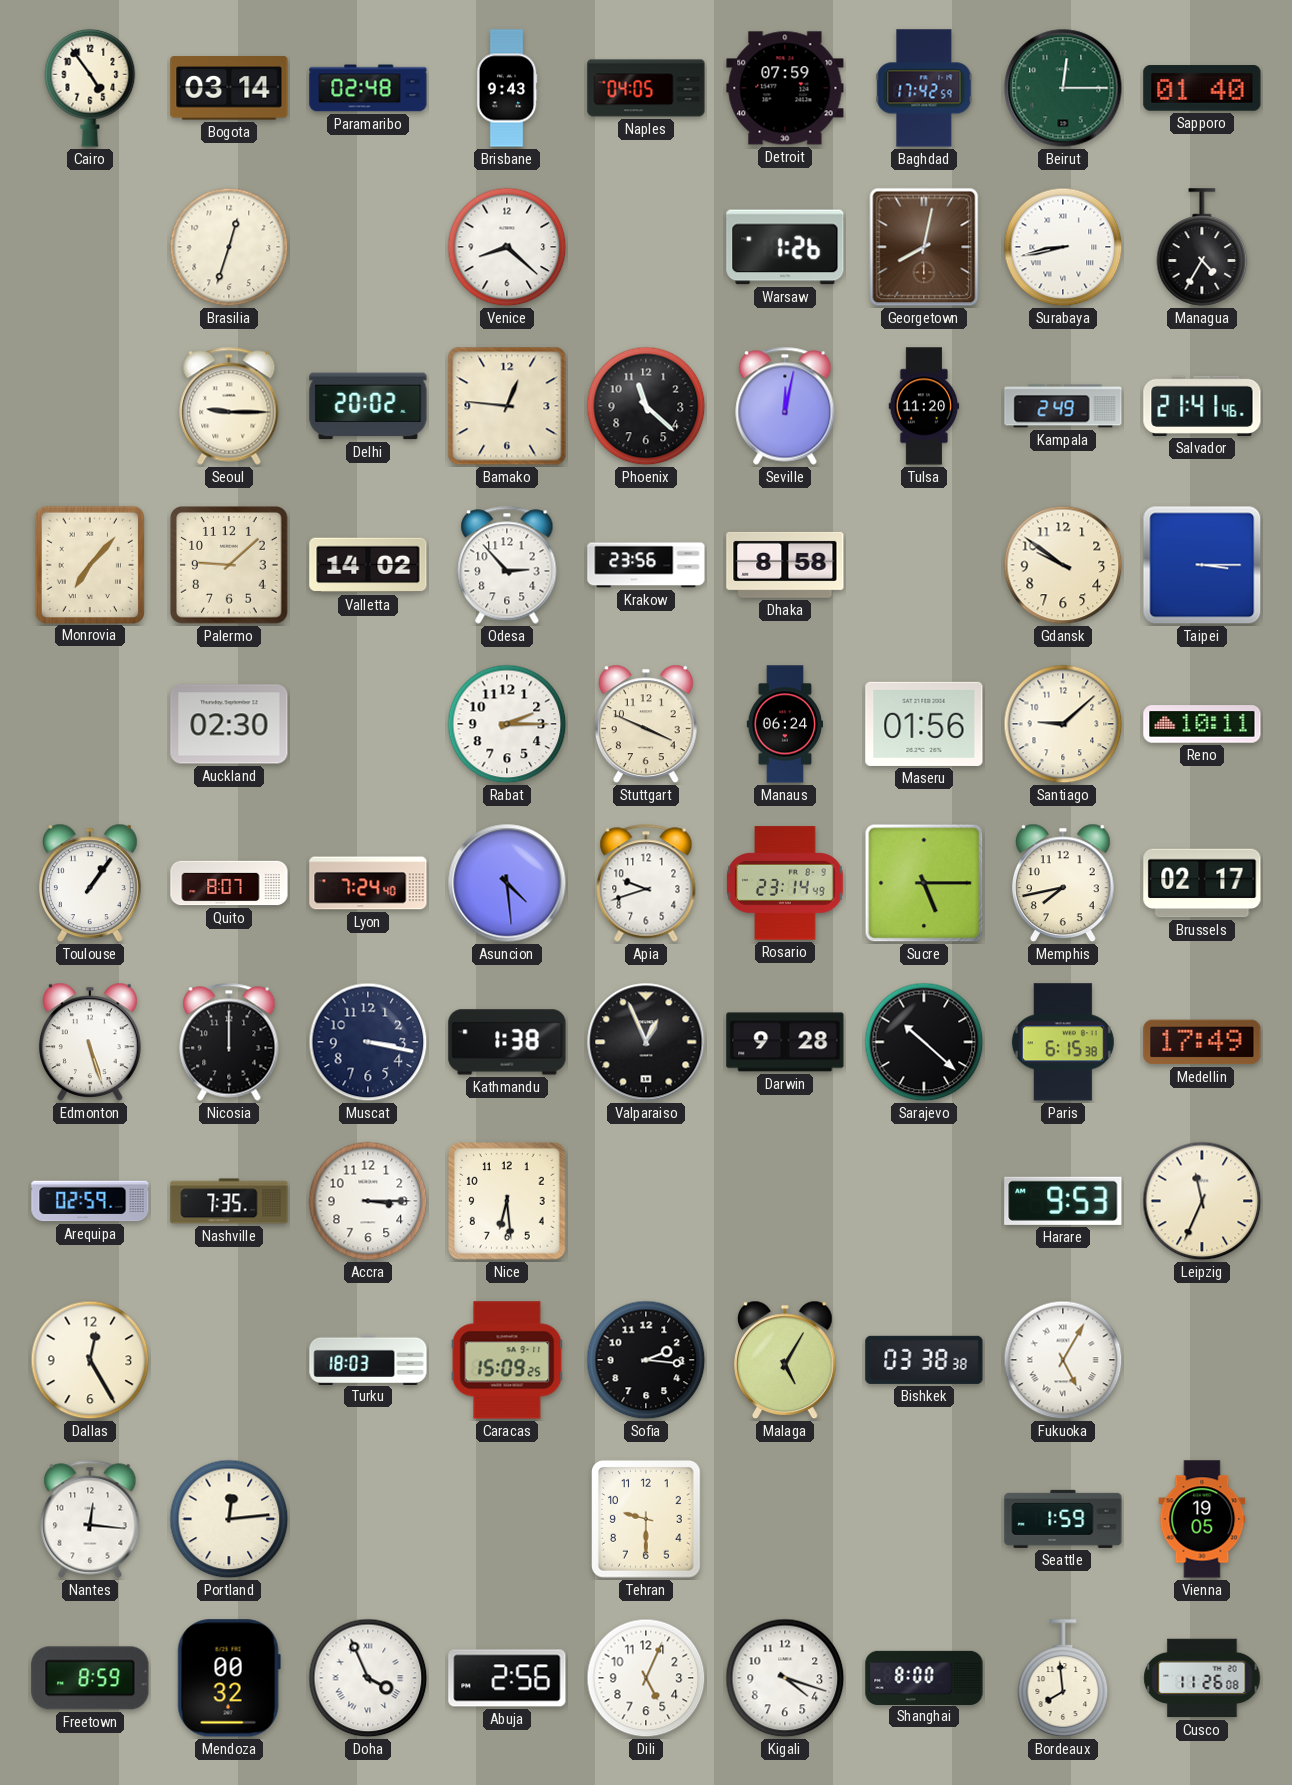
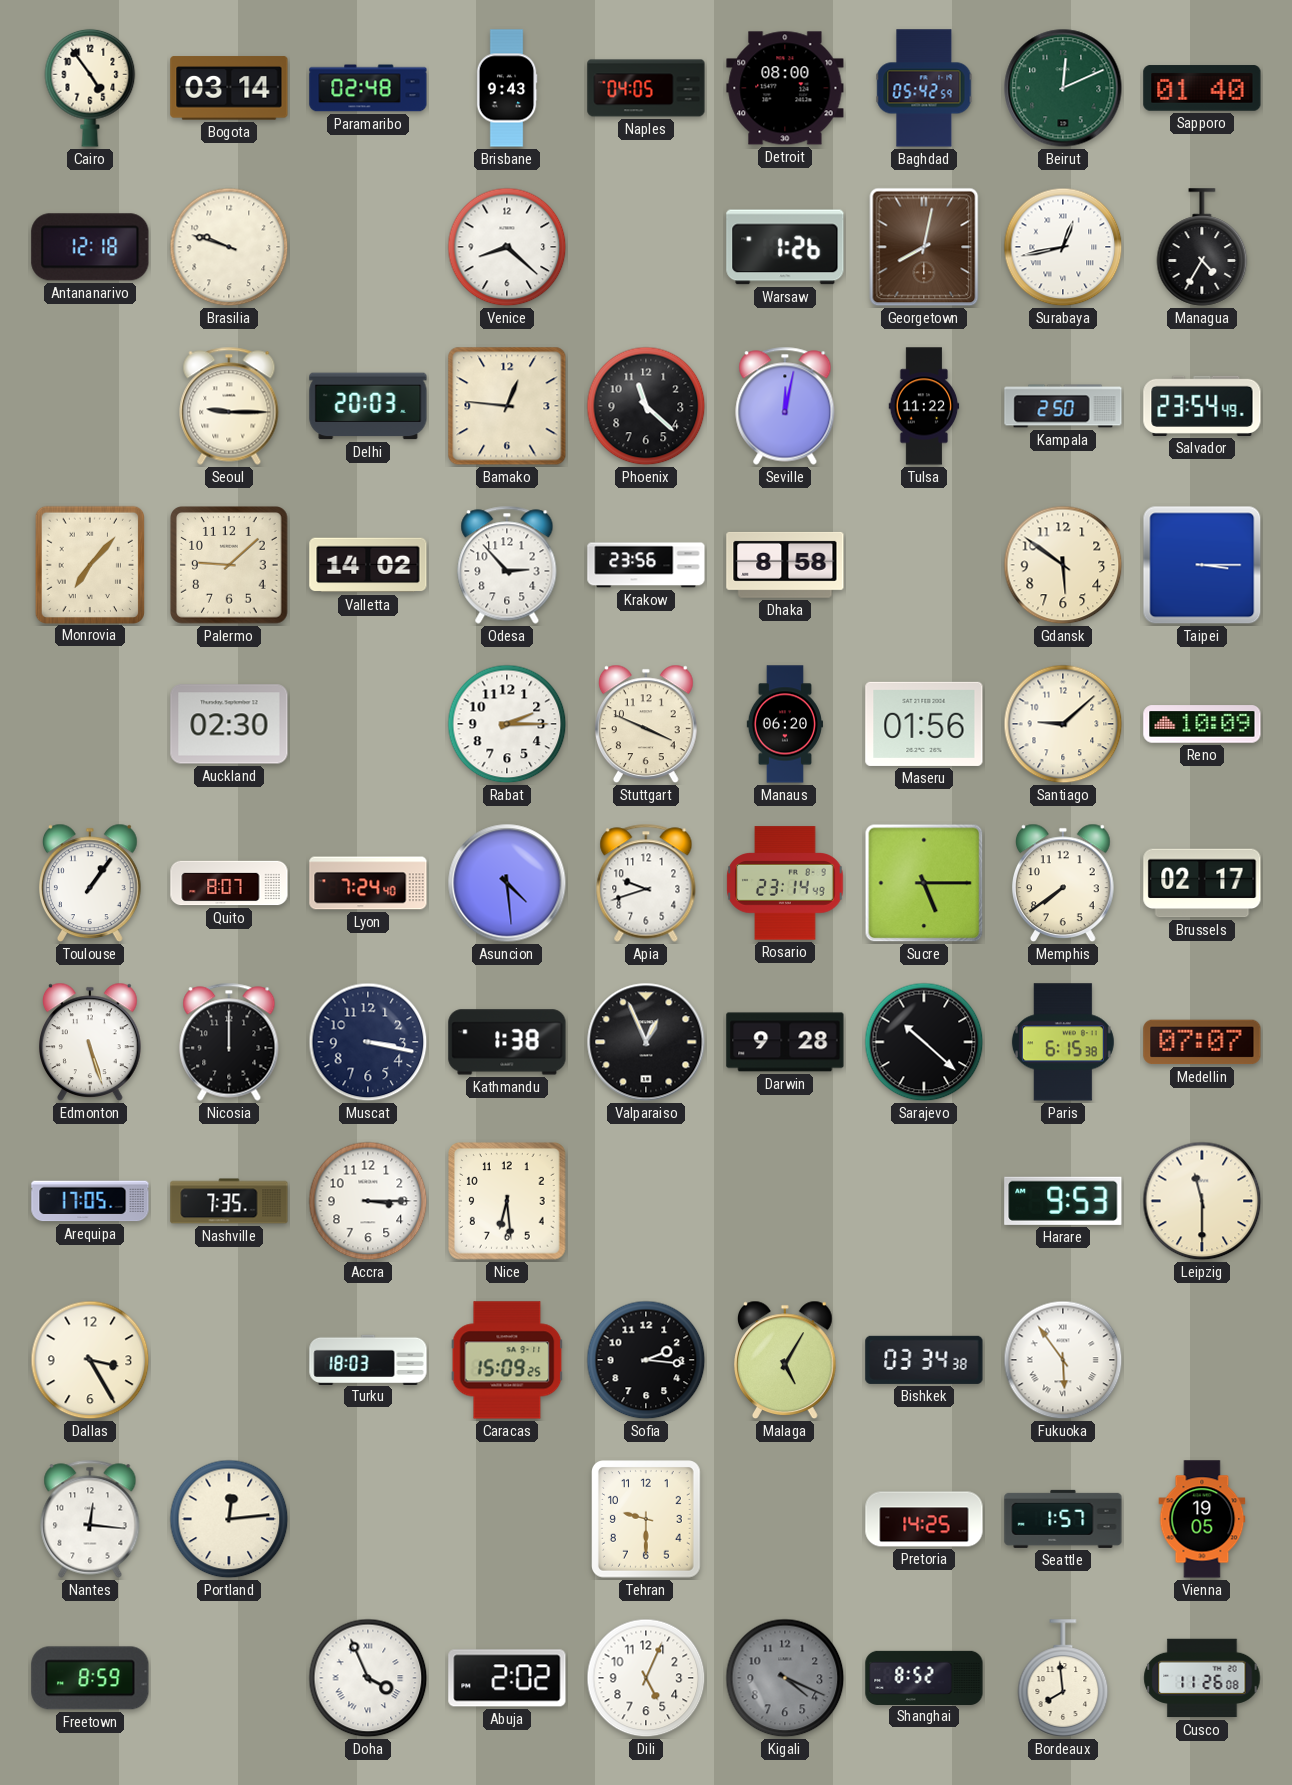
Detroit: 07:59 -> 08:00 (785, 88)
Baghdad: 17:42 -> 05:42 (924, 88)
Beirut: 12:15 -> 12:11 (1063, 88)
Antananarivo: none -> 12:18 (90, 247)
Brasilia: 12:33 -> 9:48 (229, 247)
Surabaya: 8:43 -> 12:43 (1063, 247)
Delhi: 20:02 -> 20:03 (368, 406)
Tulsa: 11:20 -> 11:22 (924, 406)
Kampala: 2:49 -> 2:50 (1063, 406)
Salvador: 21:41 -> 23:54 (1202, 406)
Gdansk: 9:51 -> 5:51 (1063, 565)
Manaus: 06:24 -> 06:20 (784, 724)
Reno: 10:11 -> 10:09 (1202, 724)
Memphis: 7:43 -> 7:39 (1064, 883)
Medellin: 17:49 -> 07:07 (1202, 1042)
Arequipa: 02:59 -> 17:05 (90, 1201)
Leipzig: 11:34 -> 11:30 (1202, 1201)
Dallas: 12:25 -> 3:25 (90, 1360)
Bishkek: 03:38 -> 03:34 (924, 1360)
Fukuoka: 5:05 -> 5:54 (1063, 1360)
Pretoria: none -> 14:25 (924, 1519)
Seattle: 1:59 -> 1:57 (1063, 1519)
Mendoza: 00:32 -> none (229, 1678)
Abuja: 2:56 -> 2:02 (507, 1678)
Kigali: 4:18 -> 4:19 (785, 1678)
Kigali dial: white -> grey (785, 1678)
Shanghai: 8:00 -> 8:52 (924, 1677)
